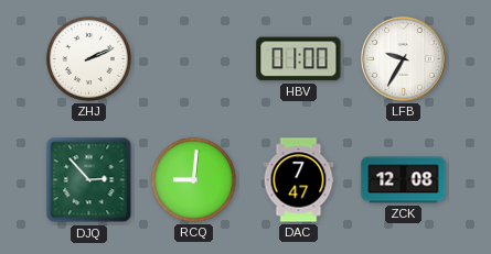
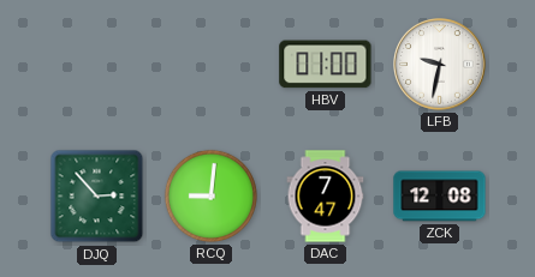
ZHJ: 2:11 -> none (88, 58)
LFB: 9:35 -> 9:32 (440, 65)
